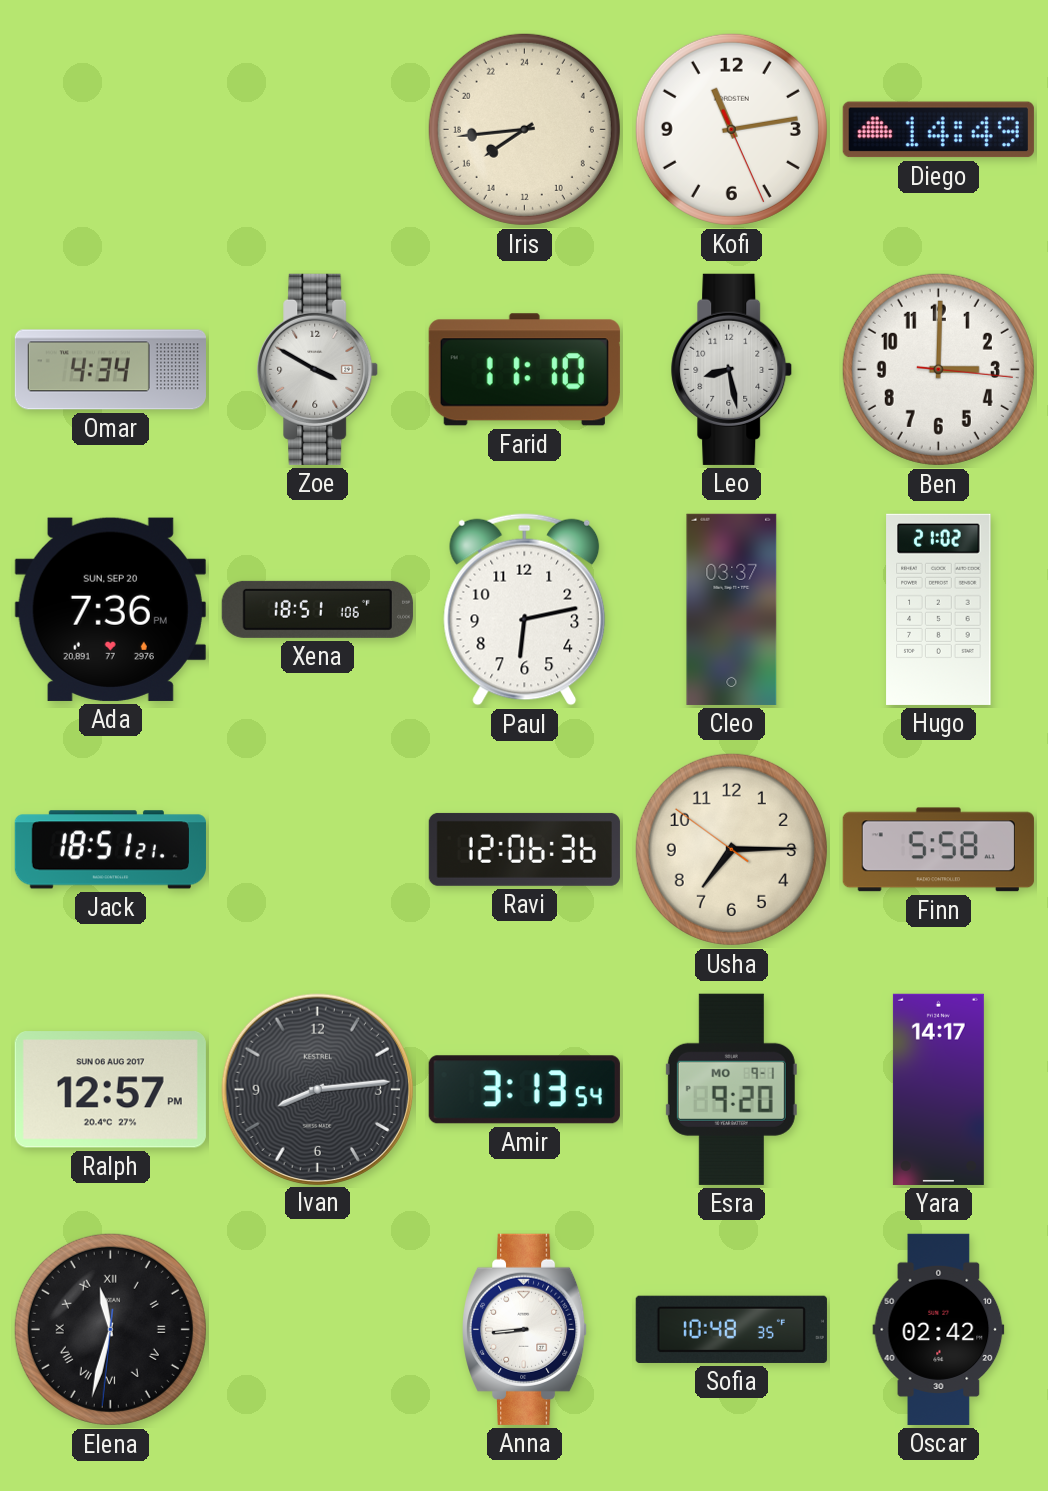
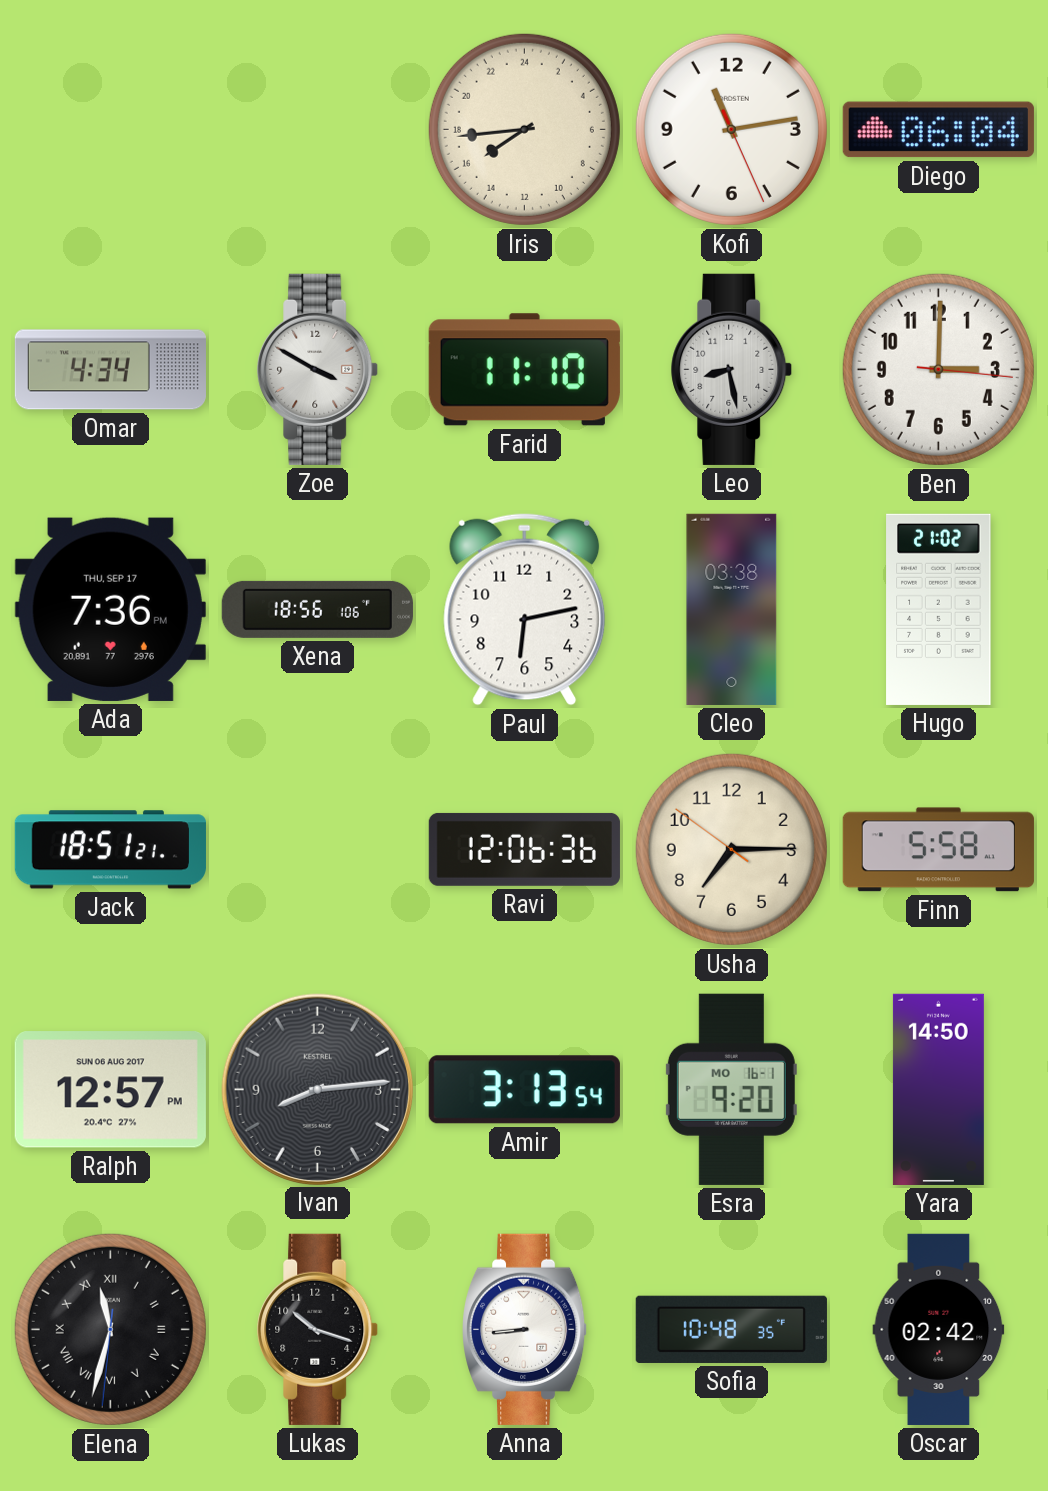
Diego: 14:49 -> 06:04 (938, 130)
Ada date: SUN, SEP 20 -> THU, SEP 17 (110, 609)
Xena: 18:51 -> 18:56 (317, 609)
Cleo: 03:37 -> 03:38 (732, 609)
Esra date: MO 9-1 -> MO 16-1 (731, 1089)
Yara: 14:17 -> 14:50 (938, 1089)
Lukas: none -> 10:18 (318, 1329)
